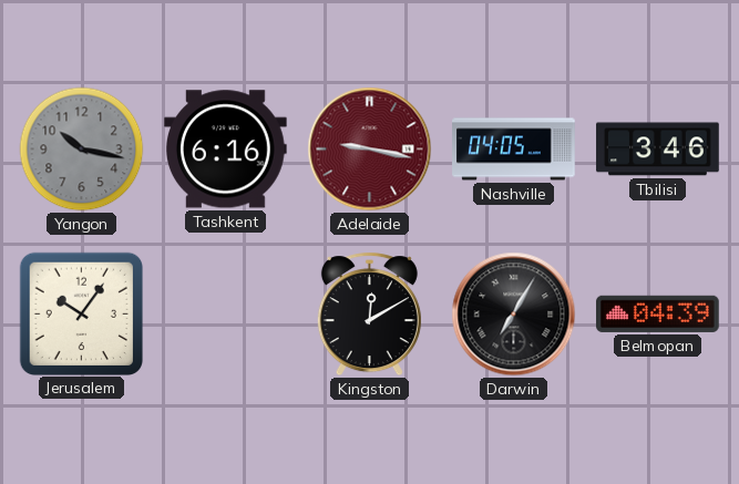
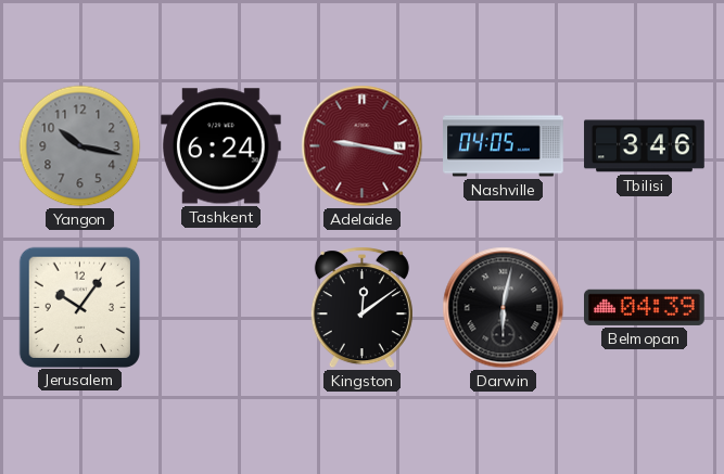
Tashkent: 6:16 -> 6:24 (221, 146)
Kingston: 12:10 -> 12:09 (361, 308)
Darwin: 7:05 -> 6:02 (504, 308)
